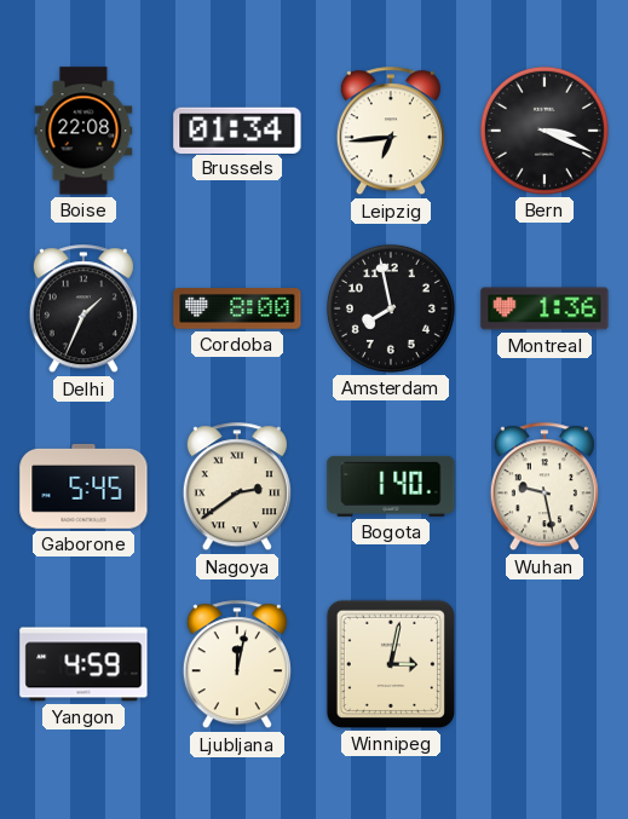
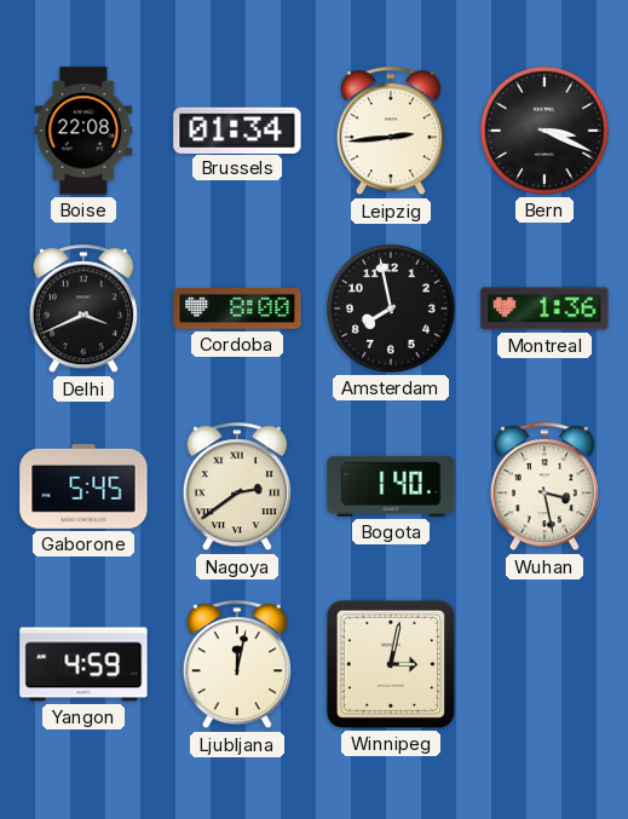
Leipzig: 6:44 -> 2:44 (391, 132)
Delhi: 1:34 -> 3:41 (83, 310)
Wuhan: 9:28 -> 3:28 (545, 488)
